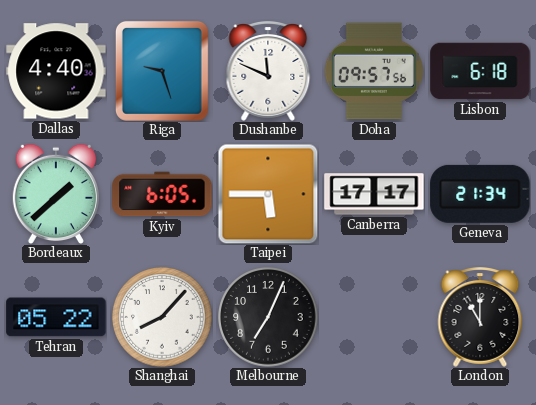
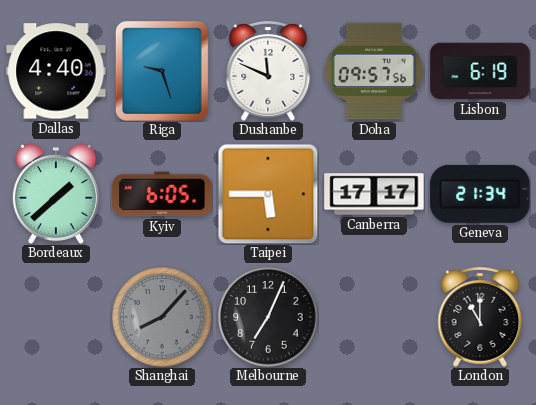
Lisbon: 6:18 -> 6:19 (480, 71)
Tehran: 05:22 -> none (56, 317)
Shanghai dial: white -> grey (162, 317)
